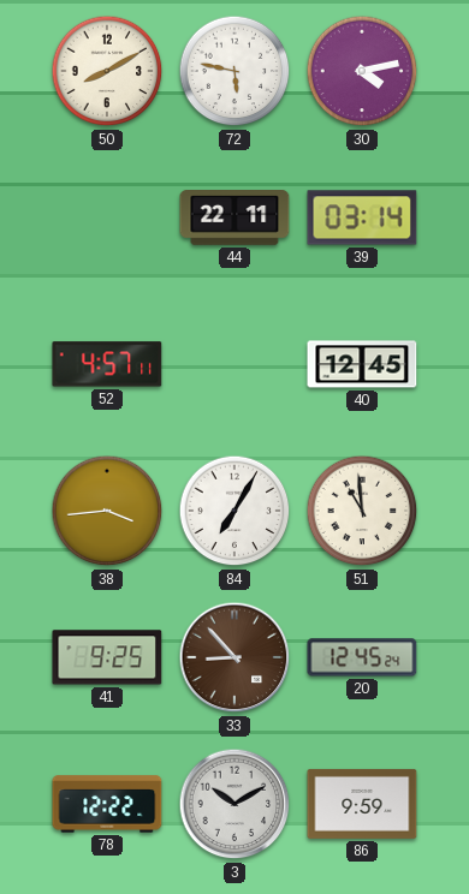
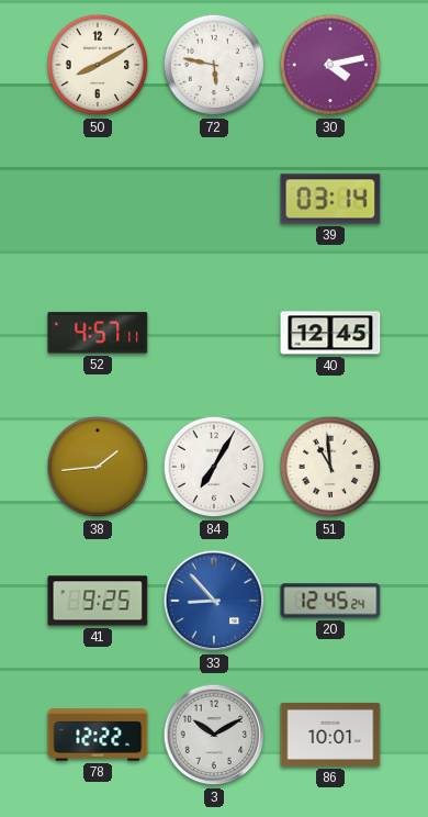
44: 22:11 -> none (234, 219)
38: 3:44 -> 1:44 (98, 467)
33 dial: brown -> blue (214, 601)
86: 9:59 -> 10:01 (330, 735)
